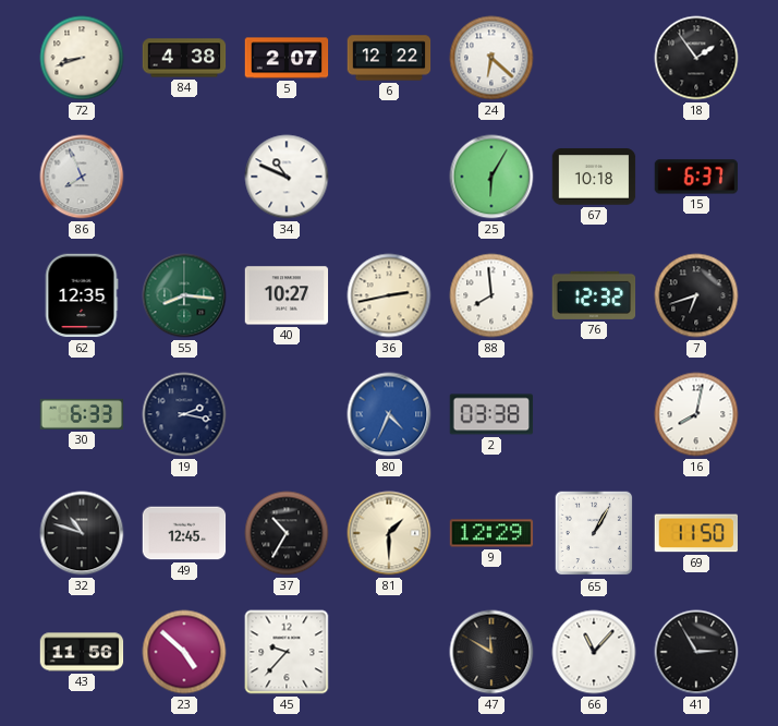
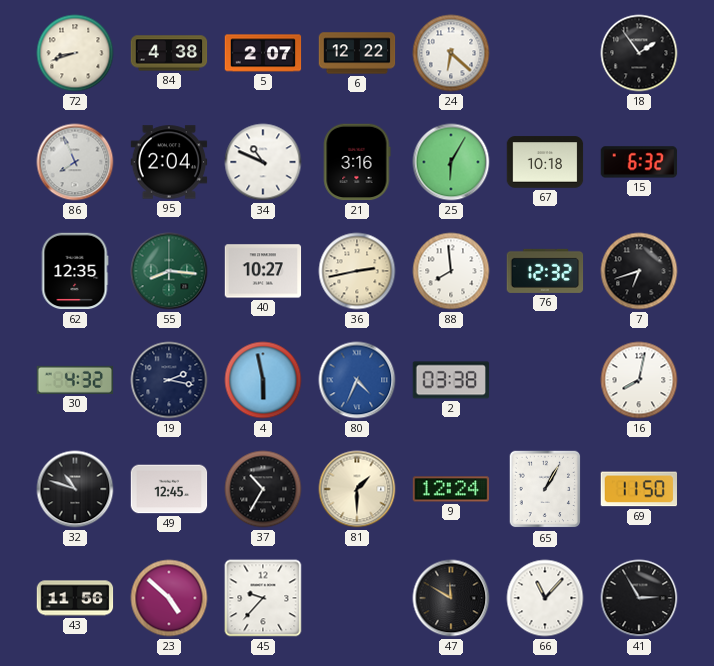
95: none -> 2:04 (169, 162)
21: none -> 3:16 (357, 162)
15: 6:37 -> 6:32 (639, 162)
30: 6:33 -> 4:32 (75, 380)
4: none -> 5:58 (263, 380)
9: 12:29 -> 12:24 (451, 489)
